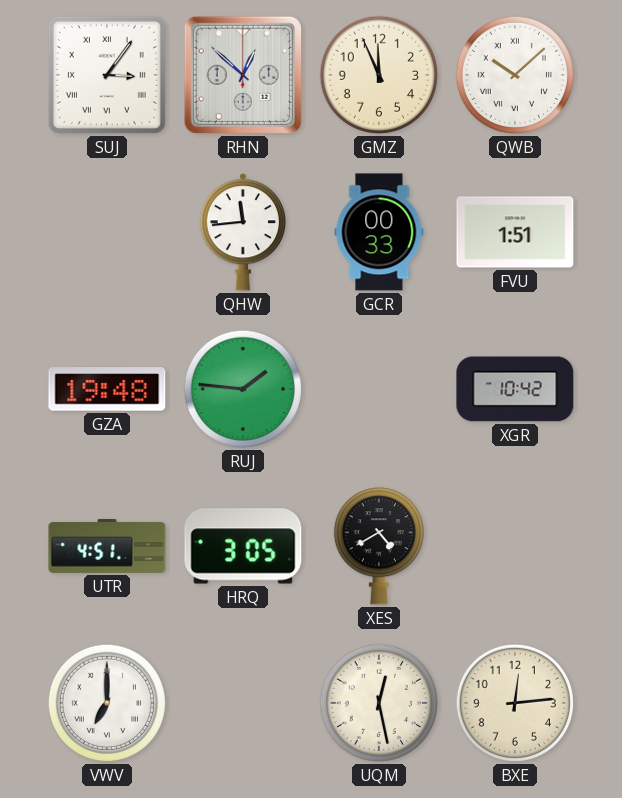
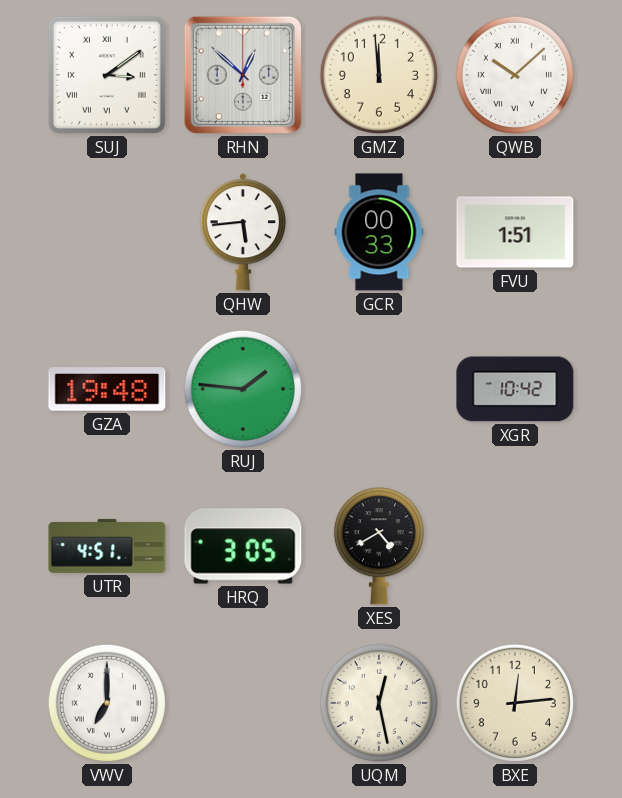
SUJ: 3:06 -> 3:09 (107, 75)
GMZ: 11:56 -> 11:59 (379, 75)
QHW: 11:44 -> 5:44 (242, 232)
